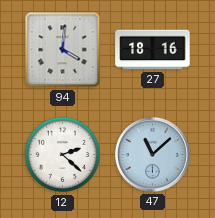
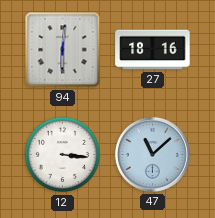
94: 4:01 -> 6:01 (63, 50)
12: 2:22 -> 3:16 (63, 155)
